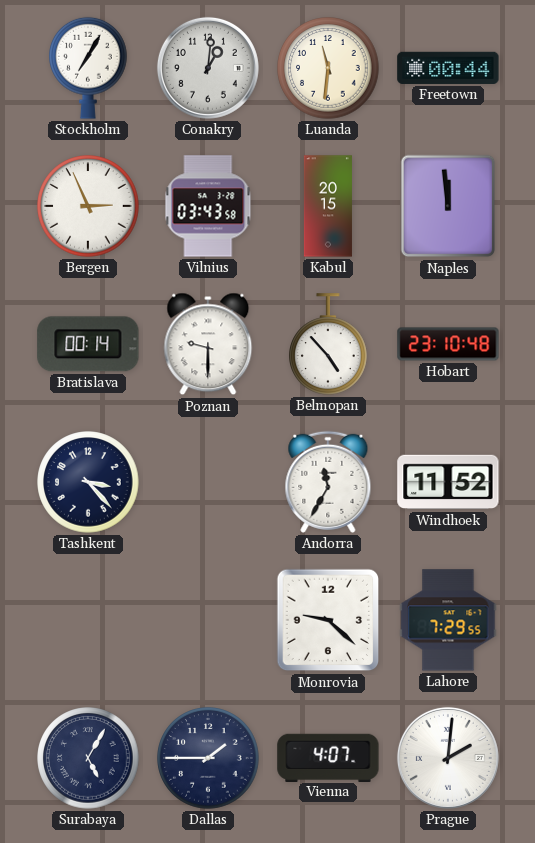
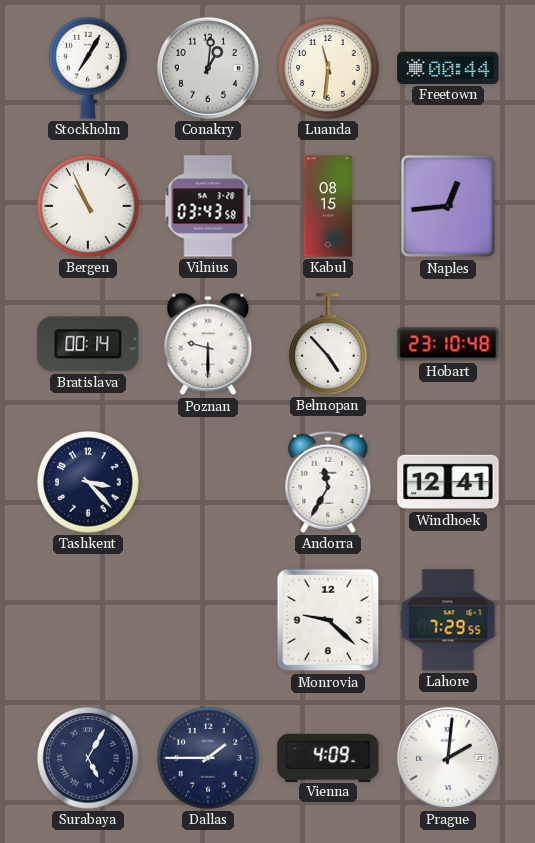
Bergen: 2:56 -> 10:56 (88, 206)
Kabul: 20:15 -> 08:15 (328, 206)
Naples: 11:59 -> 12:44 (448, 206)
Windhoek: 11:52 -> 12:41 (448, 482)
Vienna: 4:07 -> 4:09 (328, 757)
